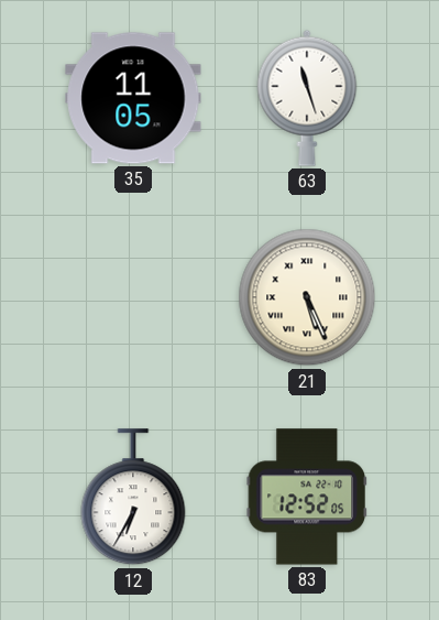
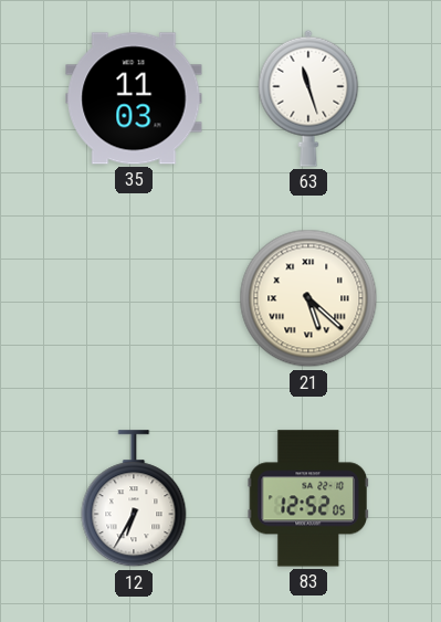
35: 11:05 -> 11:03 (134, 98)
21: 5:26 -> 5:22 (308, 298)
